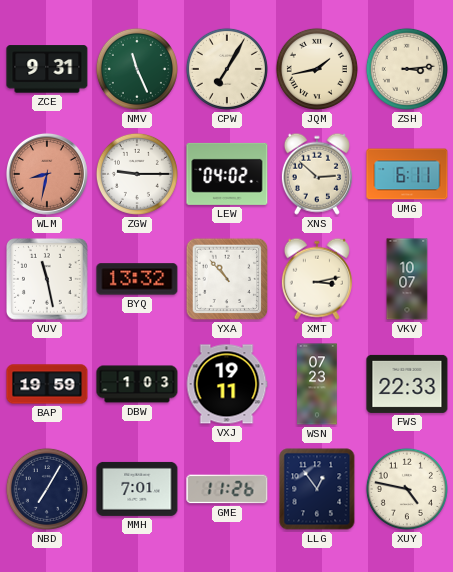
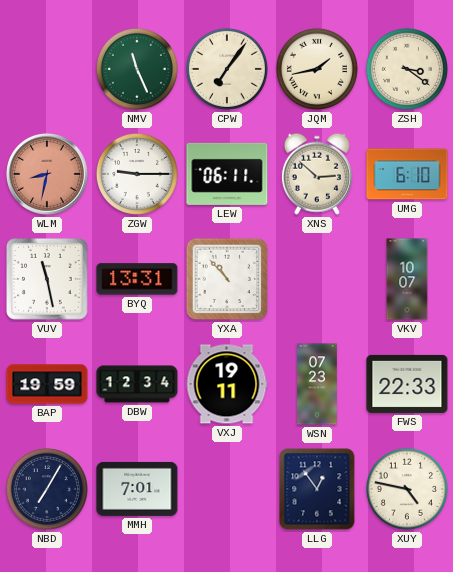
ZCE: 9:31 -> none (47, 69)
CPW: 7:05 -> 7:06 (227, 69)
ZSH: 3:14 -> 3:21 (407, 69)
LEW: 04:02 -> 06:11 (227, 174)
UMG: 6:11 -> 6:10 (407, 174)
BYQ: 13:32 -> 13:31 (137, 279)
XMT: 3:13 -> none (317, 279)
DBW: 1:03 -> 12:34 (137, 384)
GME: 11:26 -> none (227, 489)
